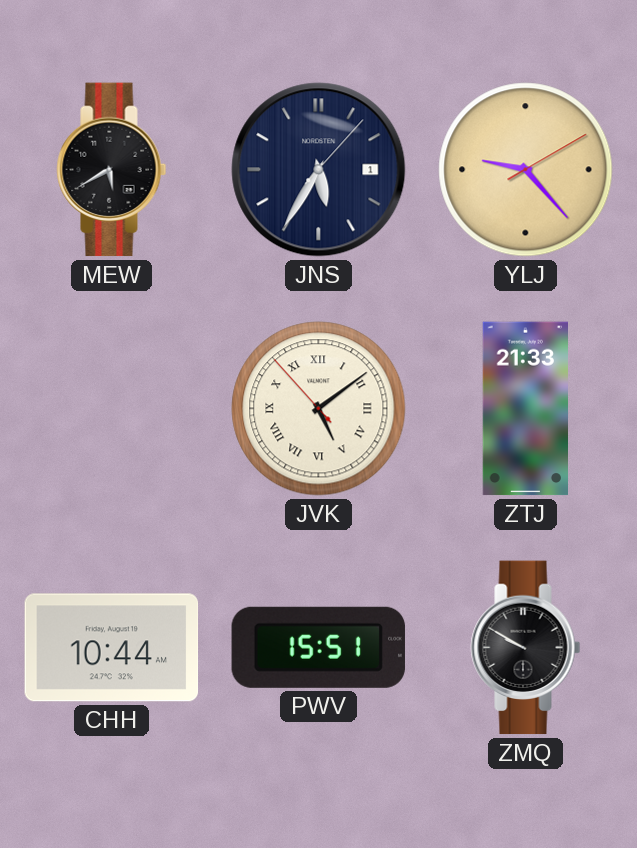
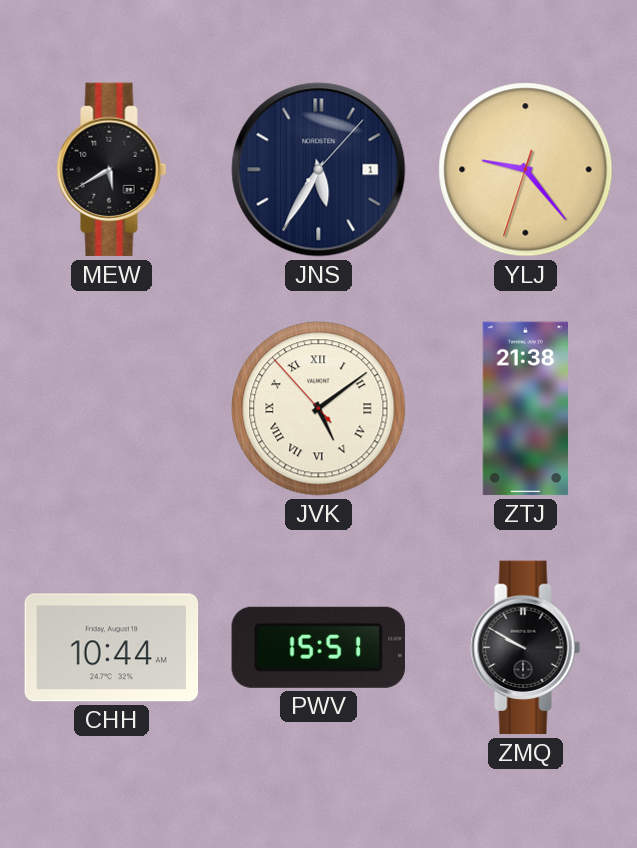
YLJ: 9:23:10 -> 9:23:33 (526, 170)
ZTJ: 21:33 -> 21:38 (525, 409)
